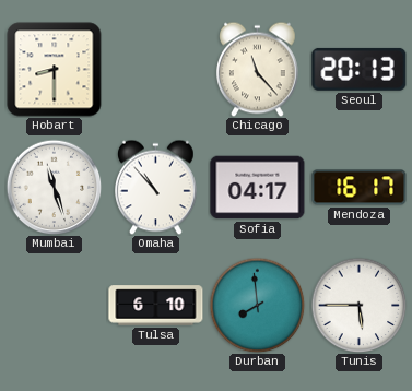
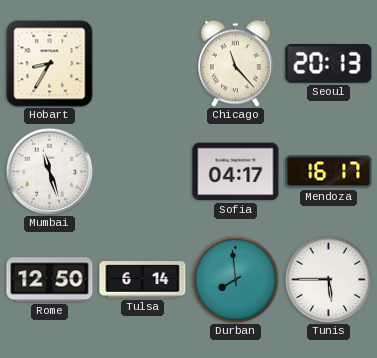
Hobart: 8:30 -> 8:35 (50, 64)
Omaha: 10:53 -> none (156, 187)
Rome: none -> 12:50 (50, 280)
Tulsa: 6:10 -> 6:14 (143, 280)
